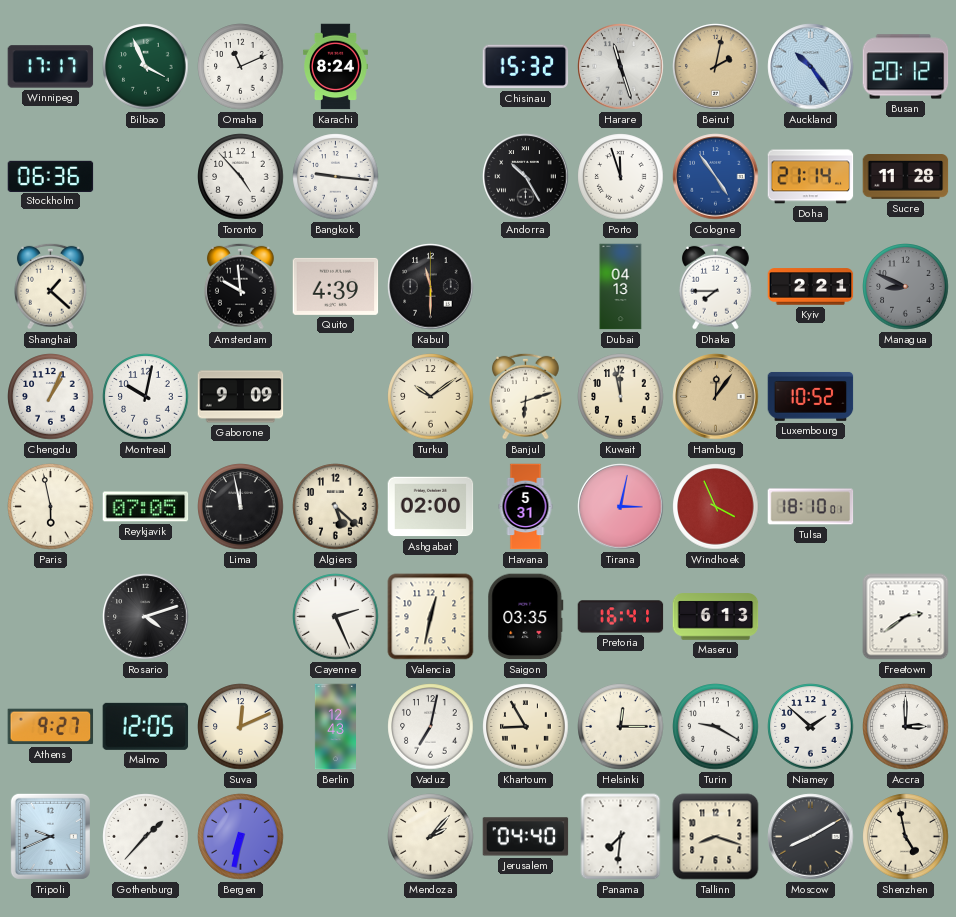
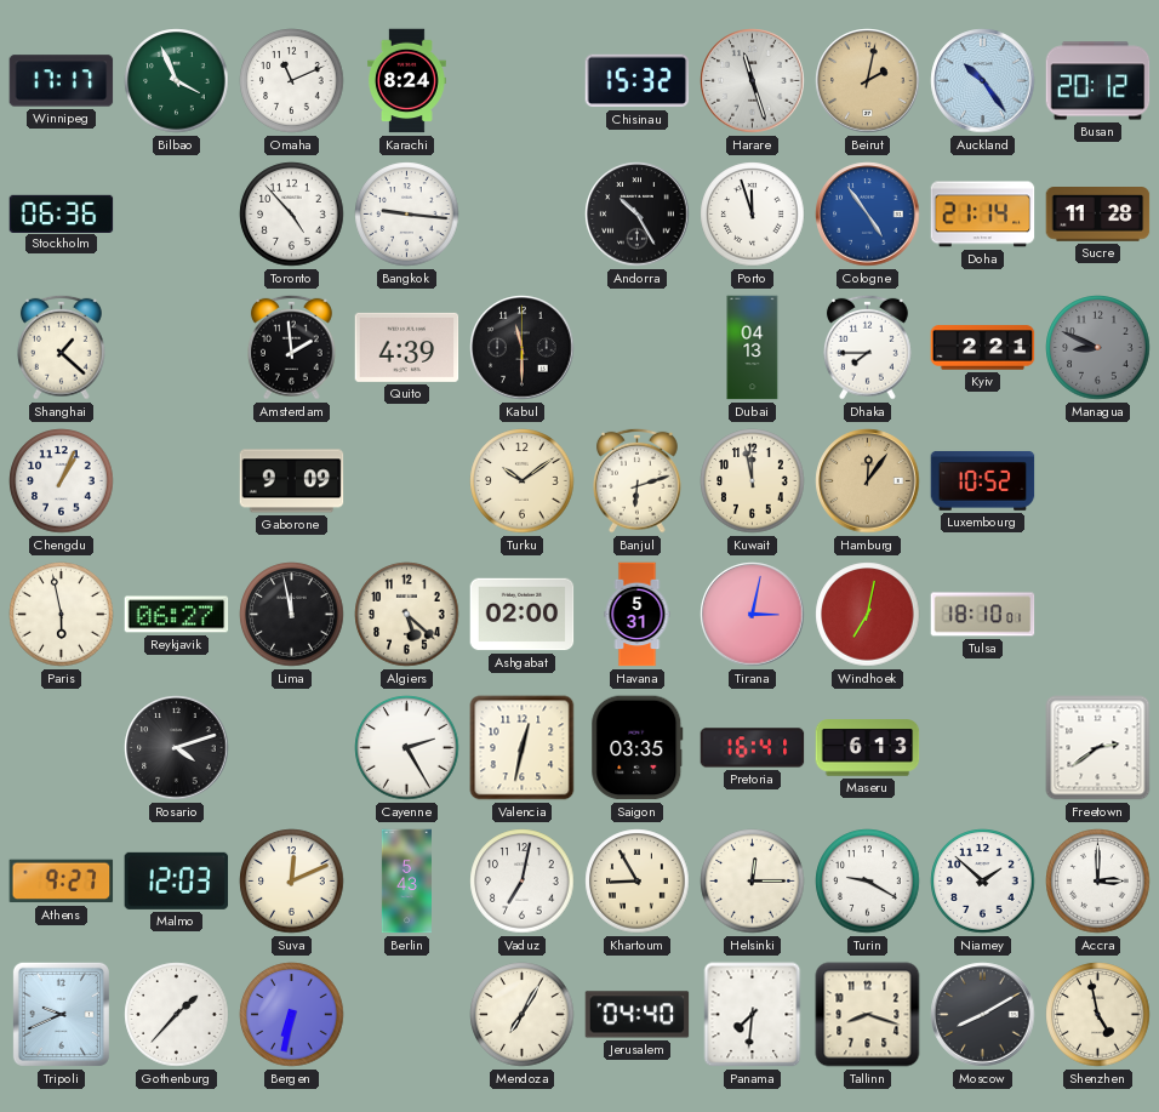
Amsterdam: 9:59 -> 1:59 (292, 347)
Montreal: 10:02 -> none (146, 397)
Reykjavik: 07:05 -> 06:27 (177, 615)
Windhoek: 3:56 -> 7:02 (868, 615)
Cayenne: 2:26 -> 2:25 (407, 748)
Malmo: 12:05 -> 12:03 (177, 880)
Berlin: 12:43 -> 5:43 (406, 882)
Mendoza: 2:07 -> 7:05 (523, 1015)
